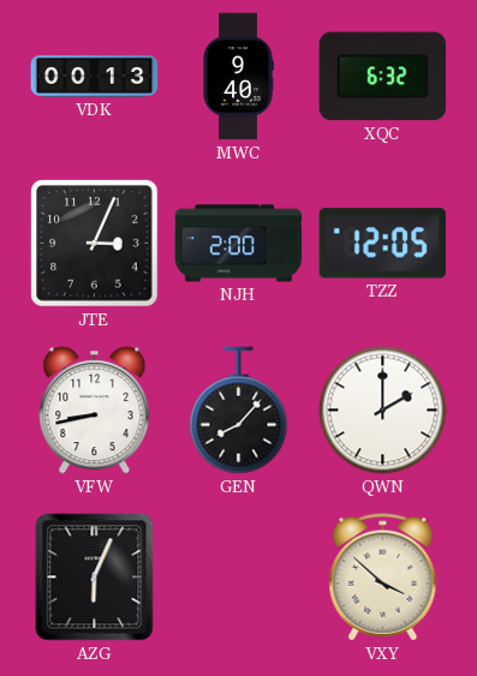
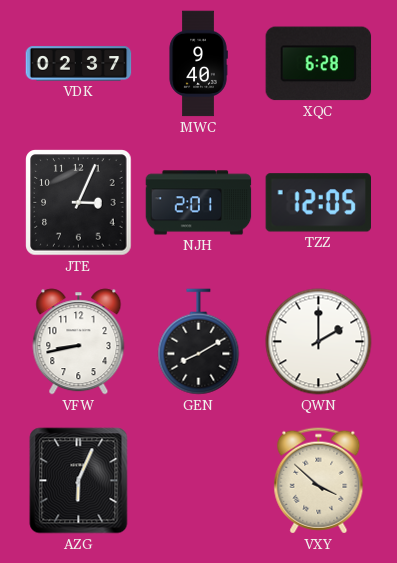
VDK: 00:13 -> 02:37 (79, 64)
XQC: 6:32 -> 6:28 (319, 64)
NJH: 2:00 -> 2:01 (199, 203)
GEN: 8:07 -> 8:10 (199, 342)
